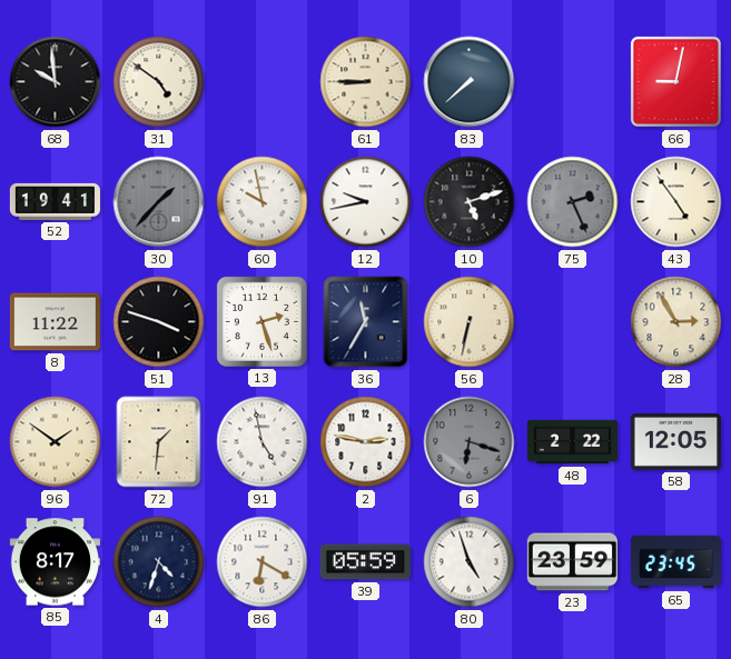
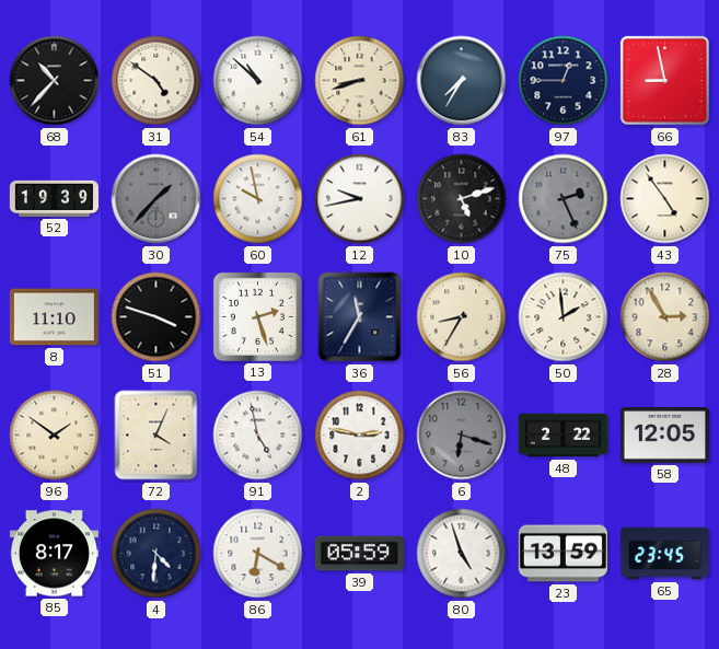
68: 9:59 -> 10:37 (55, 81)
54: none -> 10:52 (258, 81)
61: 8:45 -> 8:42 (360, 81)
83: 7:38 -> 7:35 (462, 81)
97: none -> 12:45 (564, 81)
66: 9:02 -> 8:58 (664, 80)
52: 19:41 -> 19:39 (54, 198)
8: 11:22 -> 11:10 (54, 317)
56: 6:32 -> 8:35 (462, 317)
50: none -> 1:59 (564, 317)
72: 1:31 -> 4:04 (156, 436)
4: 4:33 -> 4:31 (156, 554)
23: 23:59 -> 13:59 (563, 554)
